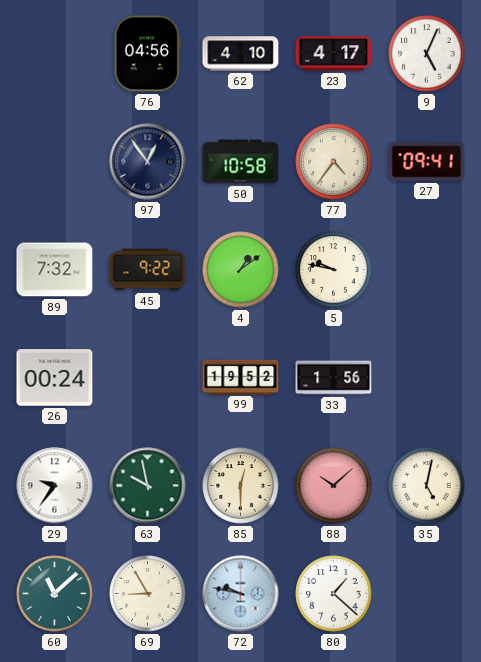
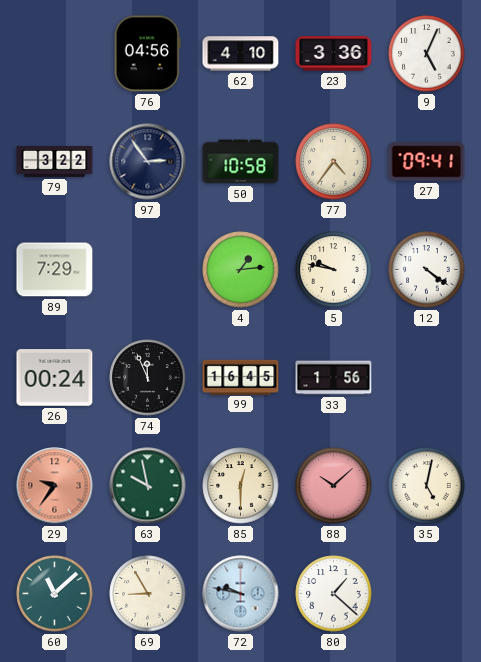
23: 4:17 -> 3:36 (334, 54)
79: none -> 3:22 (55, 161)
97: 12:54 -> 2:54 (148, 162)
89: 7:32 -> 7:29 (55, 270)
45: 9:22 -> none (148, 270)
4: 1:09 -> 1:14 (241, 270)
12: none -> 4:21 (427, 270)
74: none -> 11:56 (148, 378)
99: 19:52 -> 16:45 (241, 377)
29 dial: white -> salmon (55, 486)
